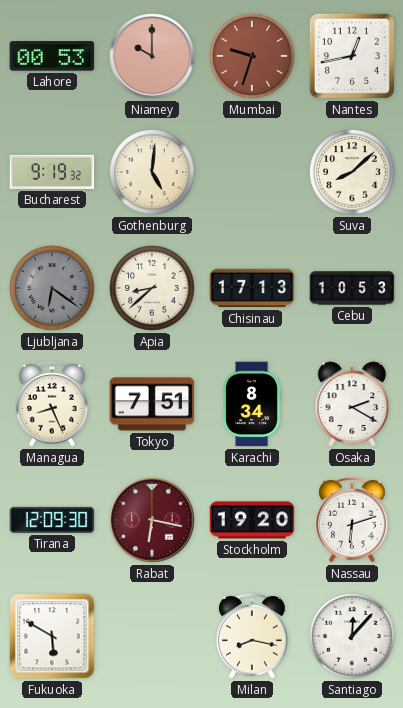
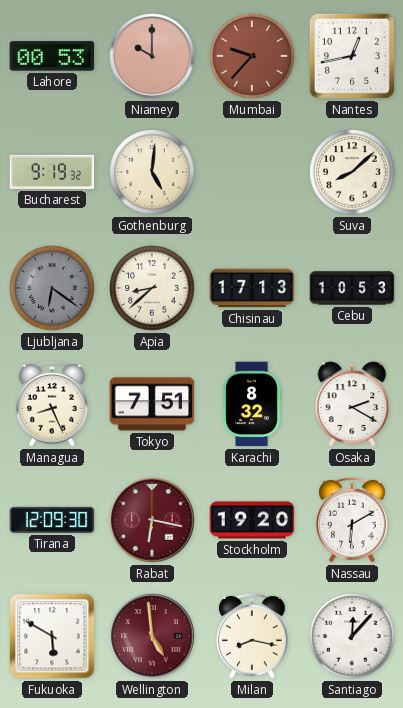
Mumbai: 9:33 -> 9:37 (252, 56)
Karachi: 8:34 -> 8:32 (252, 404)
Nassau: 6:12 -> 6:10 (352, 521)
Wellington: none -> 4:59 (152, 636)
